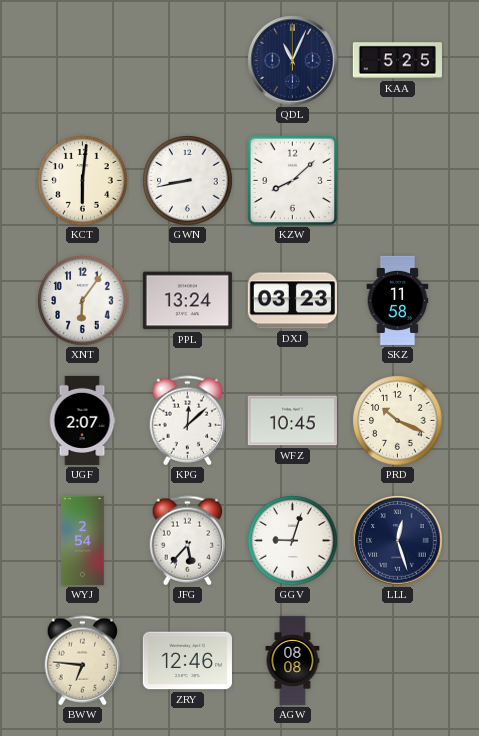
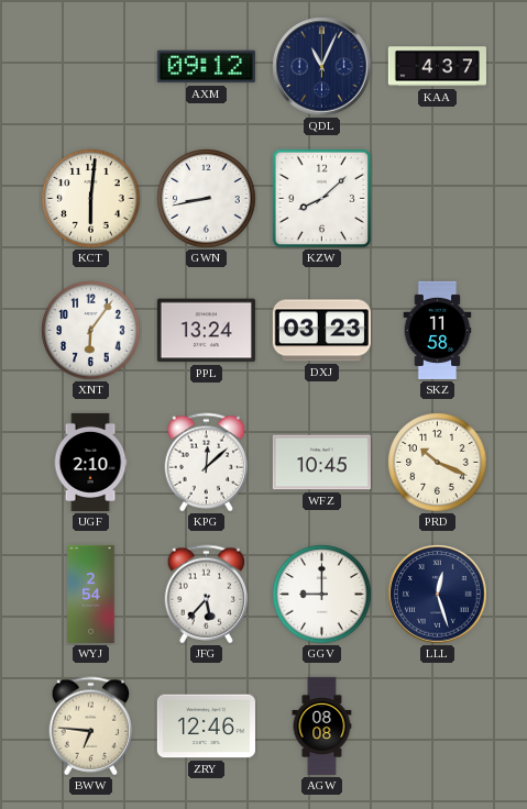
AXM: none -> 09:12 (206, 67)
KAA: 5:25 -> 4:37 (437, 67)
UGF: 2:07 -> 2:10 (90, 462)
GGV: 9:03 -> 9:00 (322, 595)
